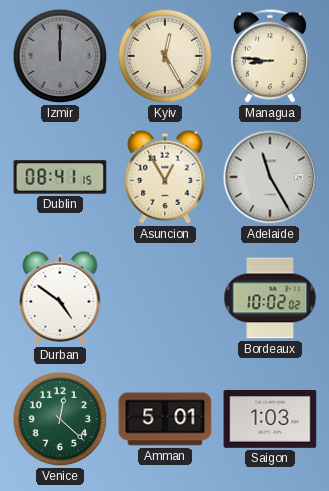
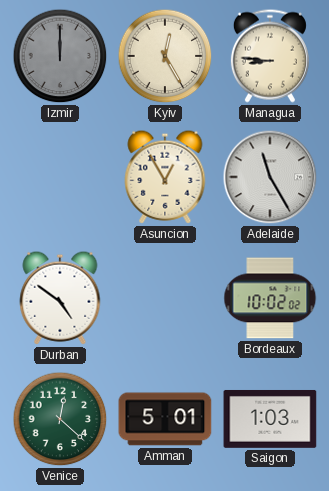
Dublin: 08:41 -> none (60, 177)
